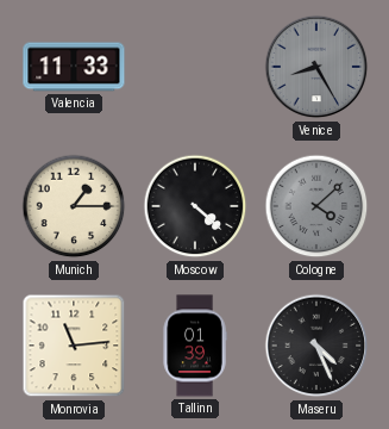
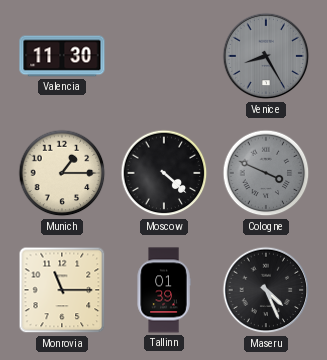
Valencia: 11:33 -> 11:30 (62, 56)
Cologne: 4:08 -> 3:49 (266, 173)
Monrovia: 11:14 -> 11:15 (62, 290)
